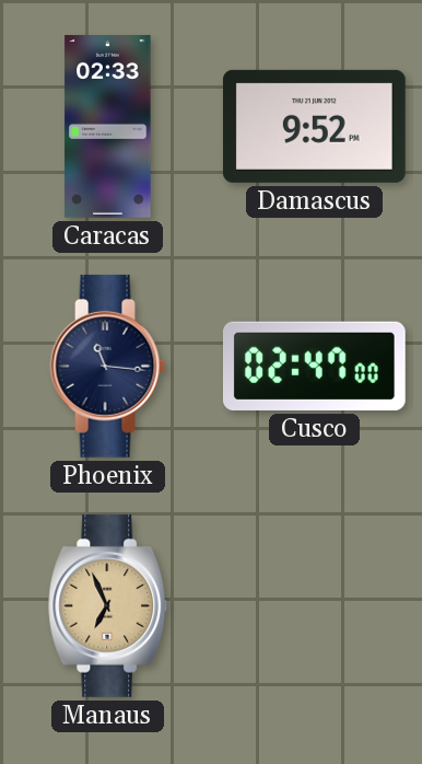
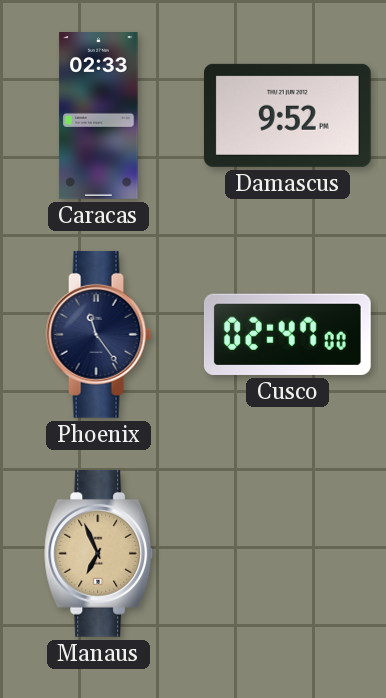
Phoenix: 11:16 -> 11:24 (99, 334)
